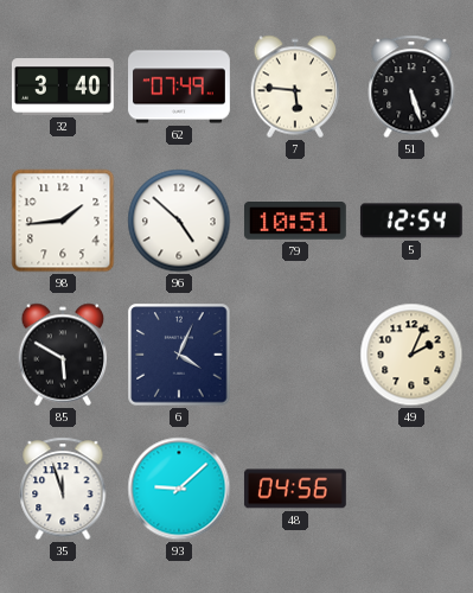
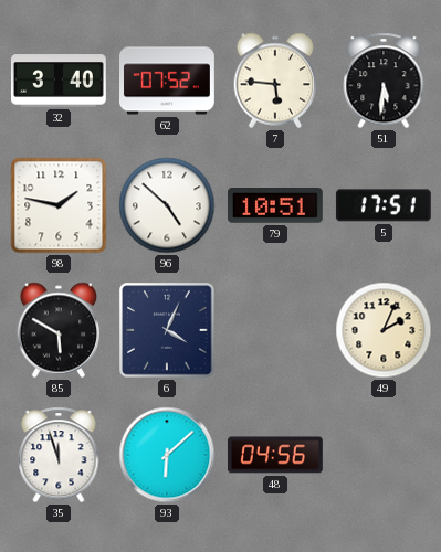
62: 07:49 -> 07:52 (168, 81)
51: 5:27 -> 5:31 (384, 81)
98: 1:44 -> 1:47 (59, 205)
5: 12:54 -> 17:51 (384, 205)
93: 9:08 -> 6:08 (167, 455)
